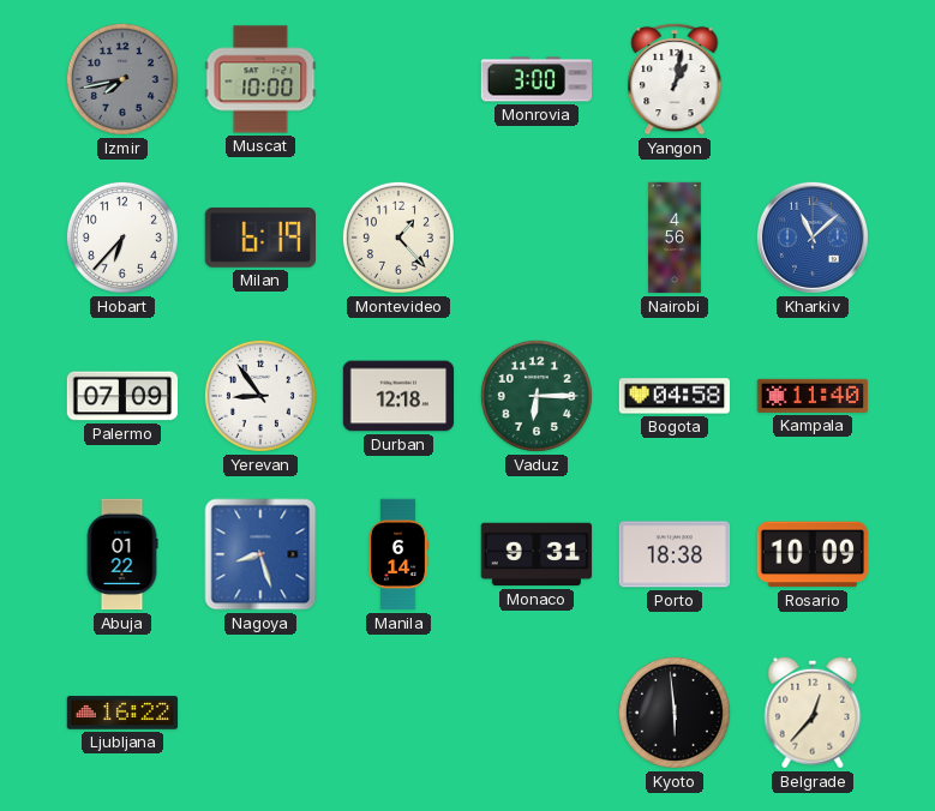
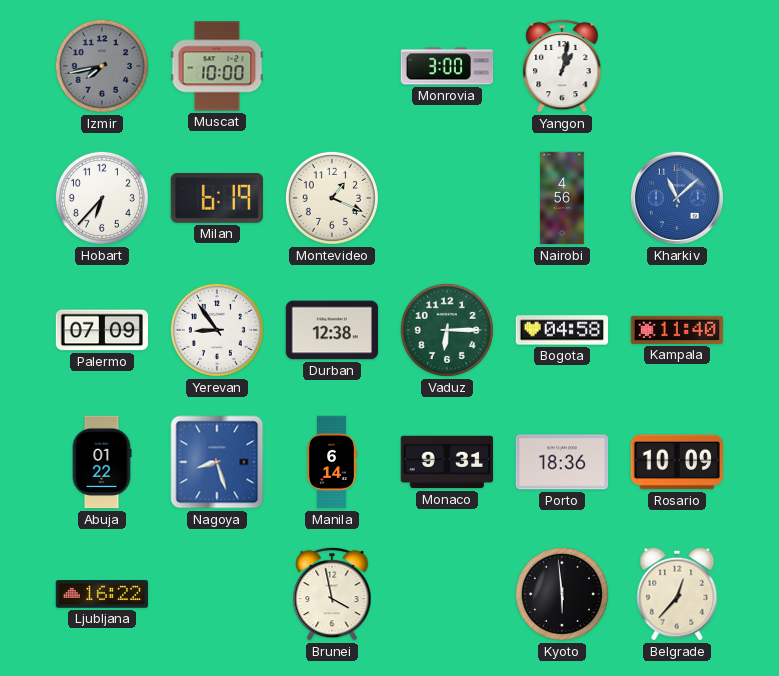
Montevideo: 1:23 -> 1:19 (332, 198)
Durban: 12:18 -> 12:38 (332, 330)
Porto: 18:38 -> 18:36 (562, 462)
Brunei: none -> 3:58 (332, 594)
